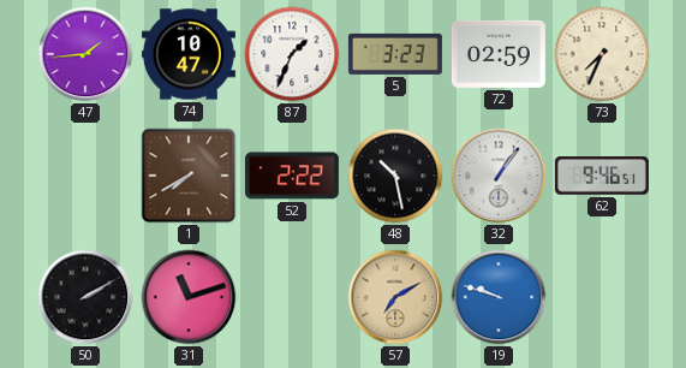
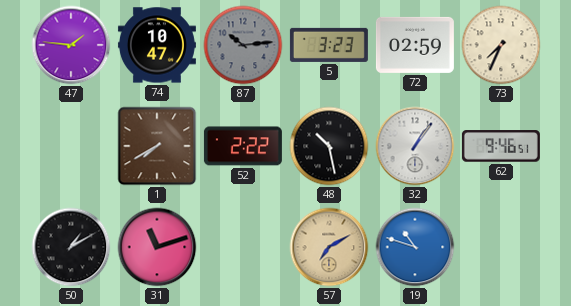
47: 1:44 -> 1:46 (71, 45)
87: 1:34 -> 10:14 (243, 45)
87 dial: white -> grey (243, 45)
50: 2:10 -> 1:10 (71, 247)
19: 9:48 -> 10:48 (415, 247)
